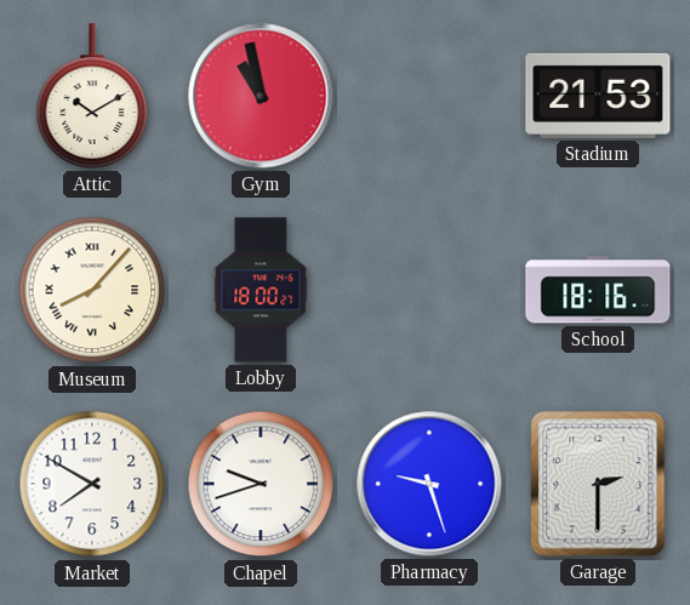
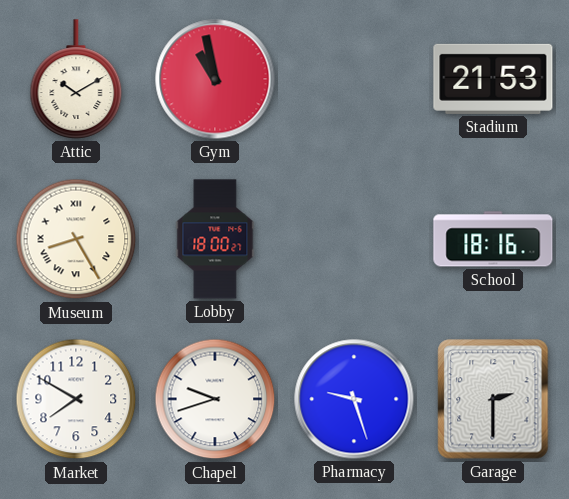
Museum: 8:07 -> 8:25 (76, 239)
